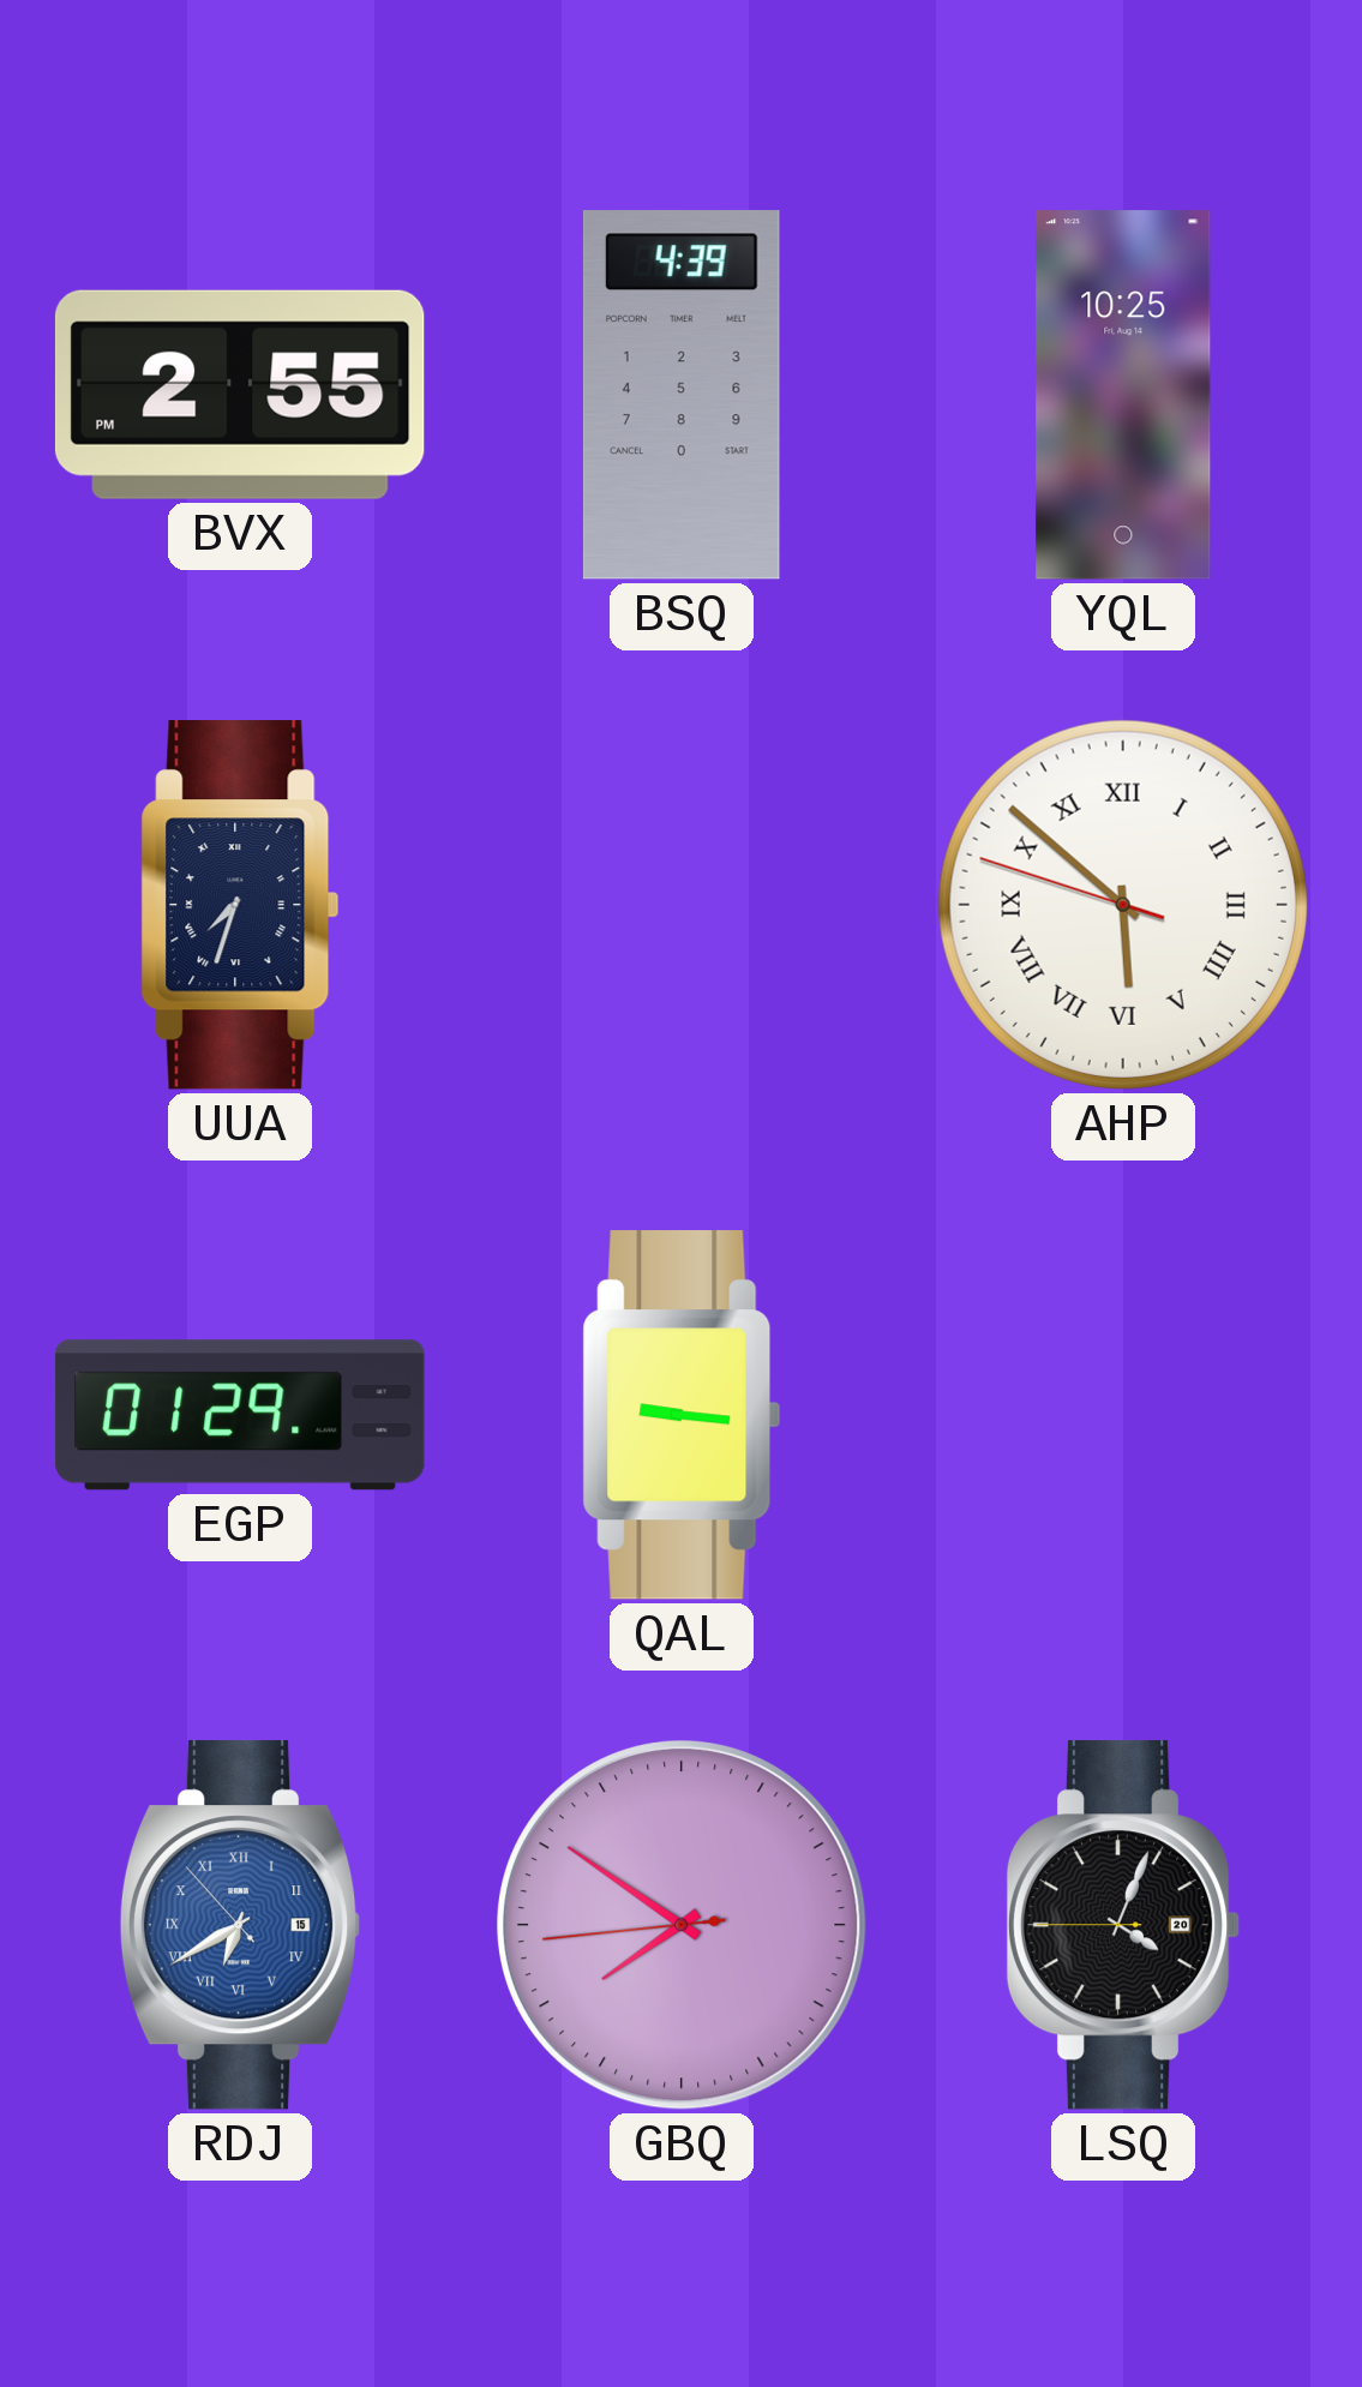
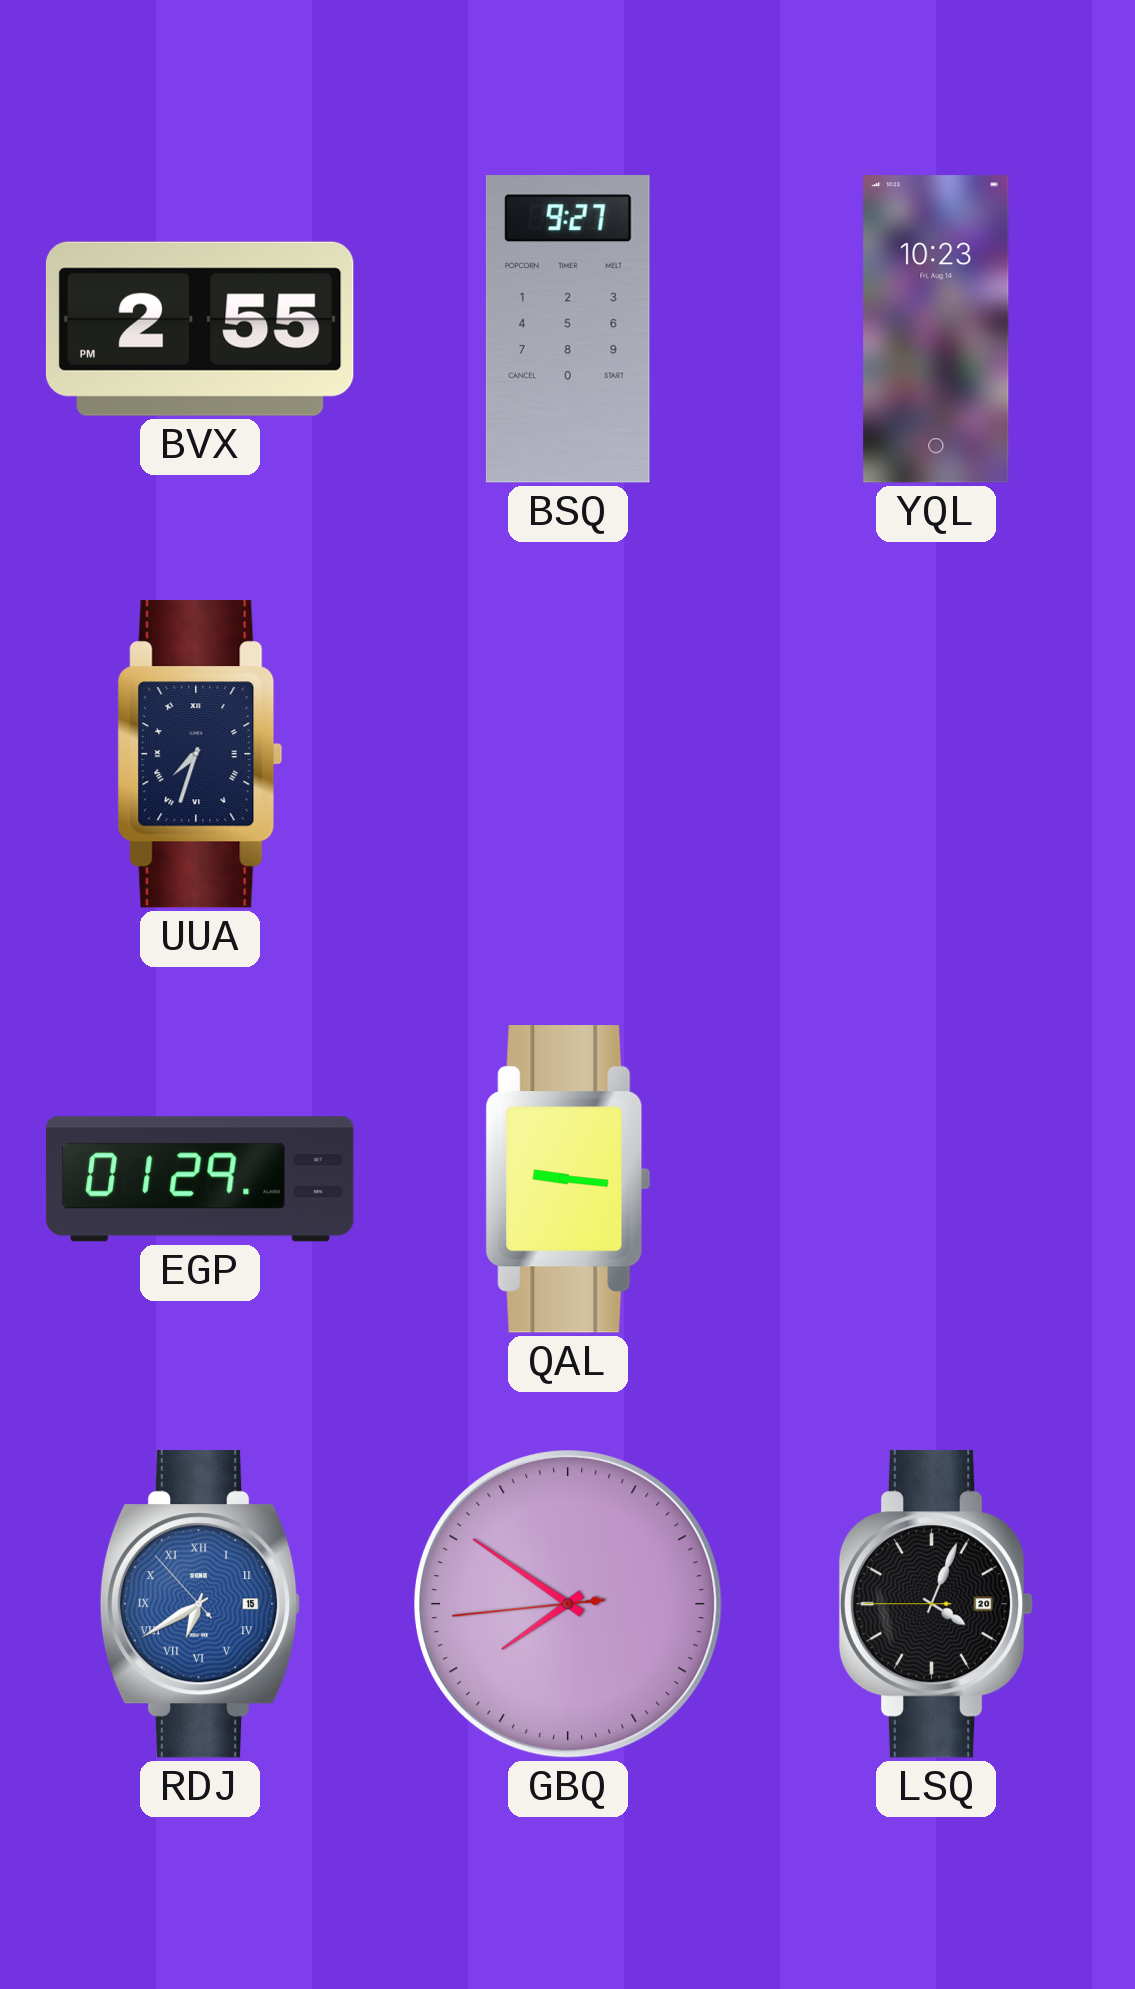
BSQ: 4:39 -> 9:27 (568, 329)
YQL: 10:25 -> 10:23 (936, 329)
AHP: 5:51 -> none (1123, 905)
